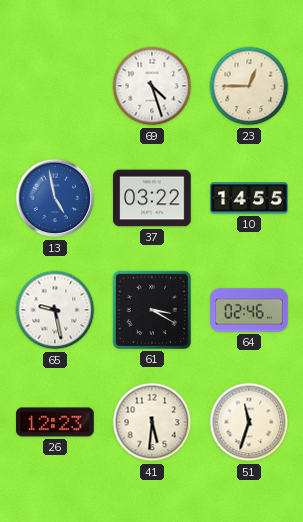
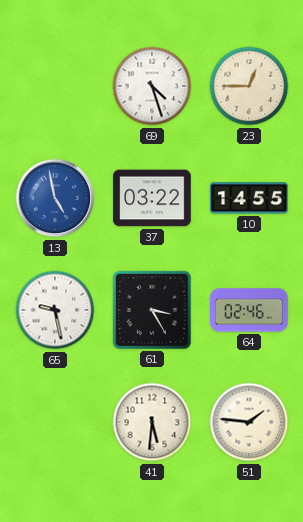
61: 3:20 -> 3:25 (152, 310)
26: 12:23 -> none (55, 422)
51: 11:33 -> 1:46 (249, 422)
